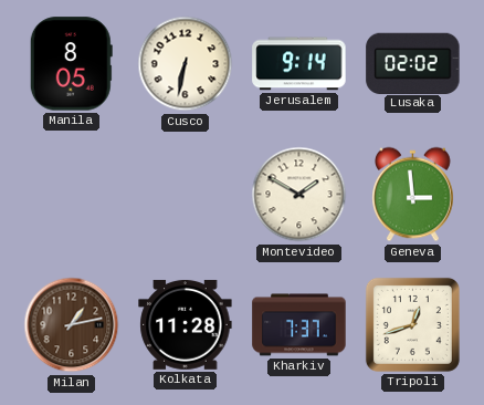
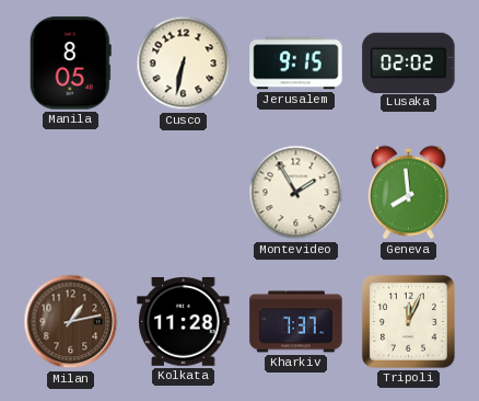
Jerusalem: 9:14 -> 9:15 (296, 64)
Montevideo: 1:50 -> 1:55 (296, 193)
Geneva: 2:59 -> 7:59 (409, 193)
Tripoli: 12:42 -> 12:04 (408, 321)
